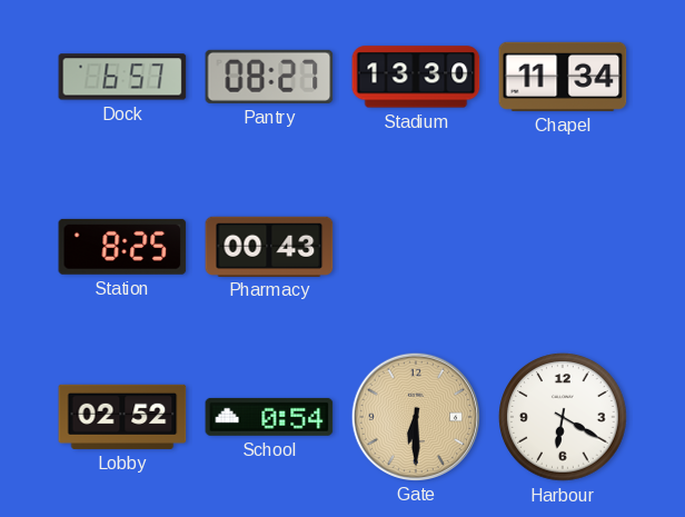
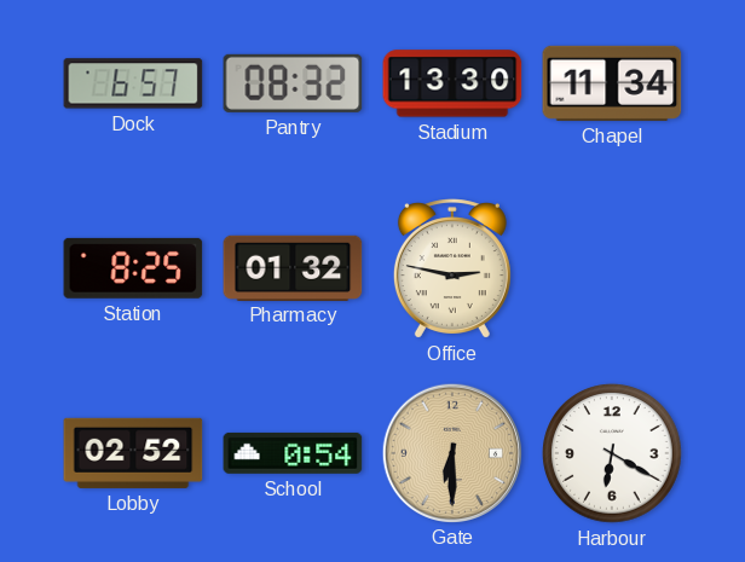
Pantry: 08:27 -> 08:32 (293, 83)
Pharmacy: 00:43 -> 01:32 (293, 267)
Office: none -> 2:47 (452, 268)
